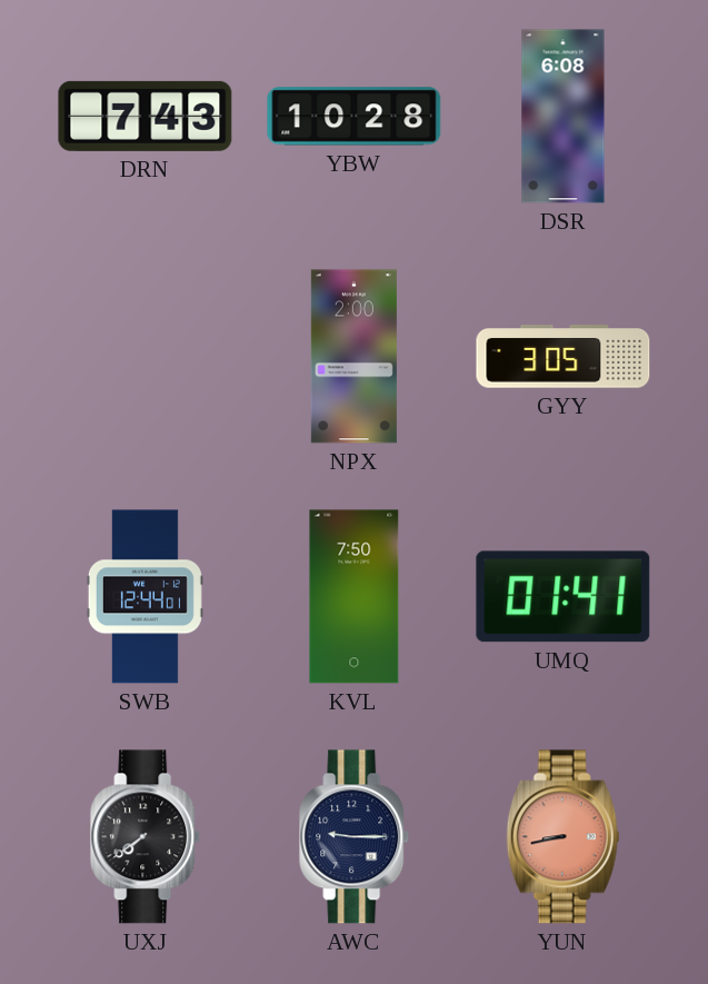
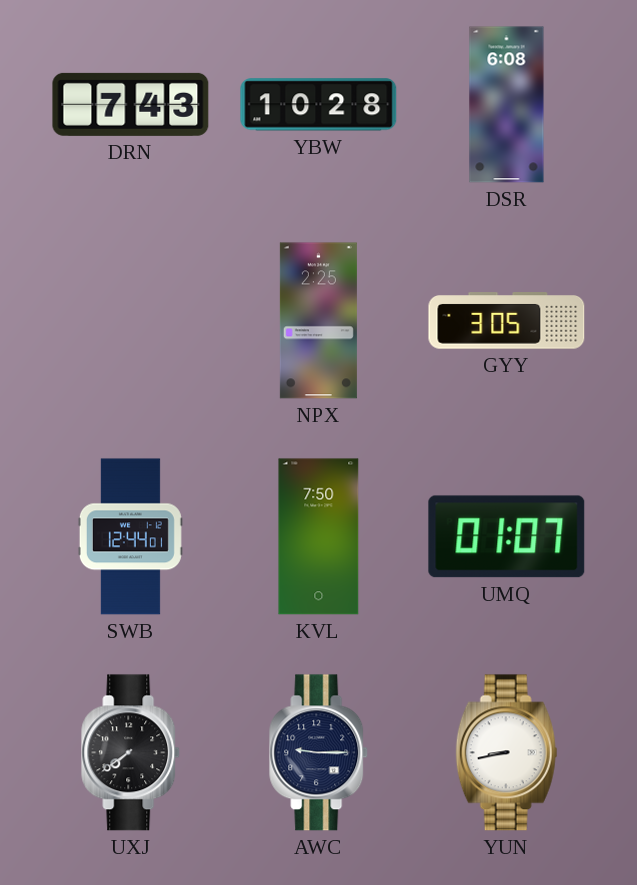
NPX: 2:00 -> 2:25 (318, 321)
UMQ: 01:41 -> 01:07 (507, 537)
YUN dial: salmon -> white (507, 753)
